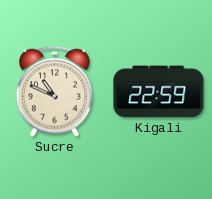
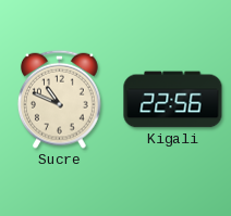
Kigali: 22:59 -> 22:56 (173, 100)
